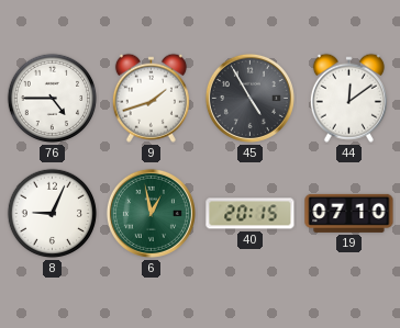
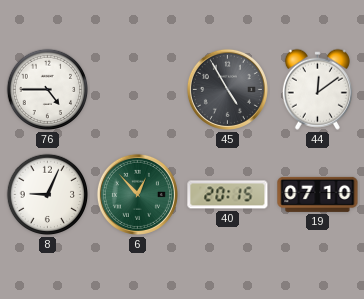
9: 1:42 -> none (151, 98)
6: 12:58 -> 12:53 (137, 194)
